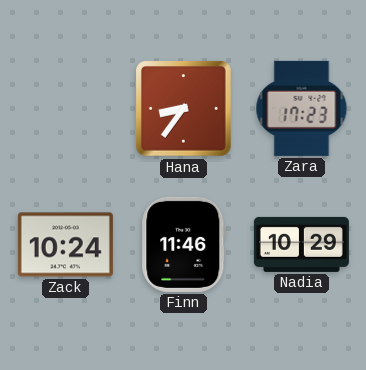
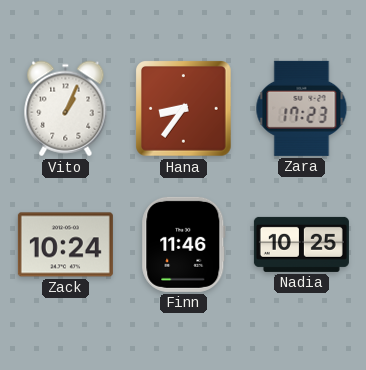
Vito: none -> 1:04 (66, 109)
Nadia: 10:29 -> 10:25 (301, 244)
